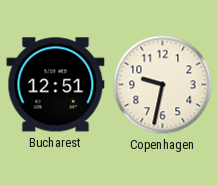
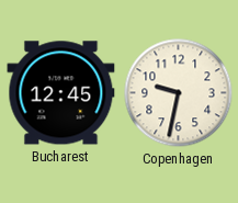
Bucharest: 12:51 -> 12:45 (61, 93)
